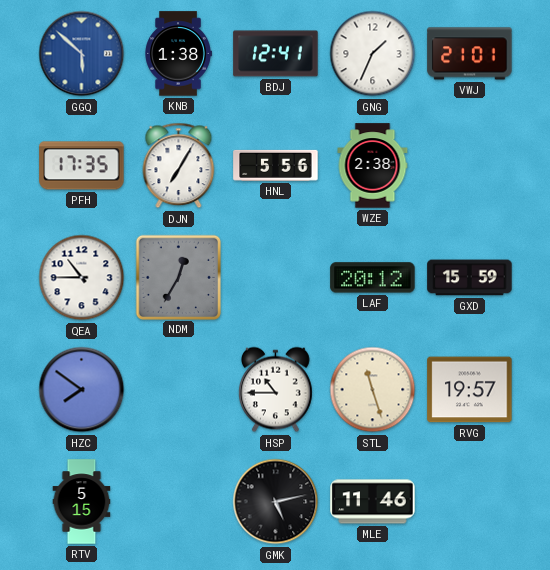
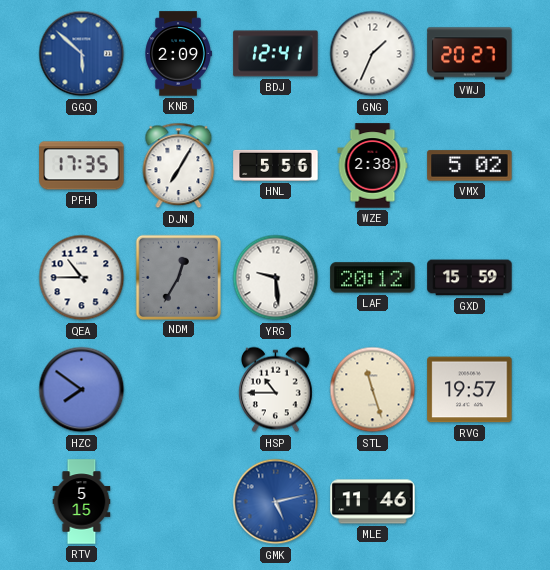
KNB: 1:38 -> 2:09 (178, 54)
VWJ: 21:01 -> 20:27 (470, 54)
VMX: none -> 5:02 (470, 166)
YRG: none -> 9:29 (276, 278)
GMK dial: black -> blue (276, 502)
